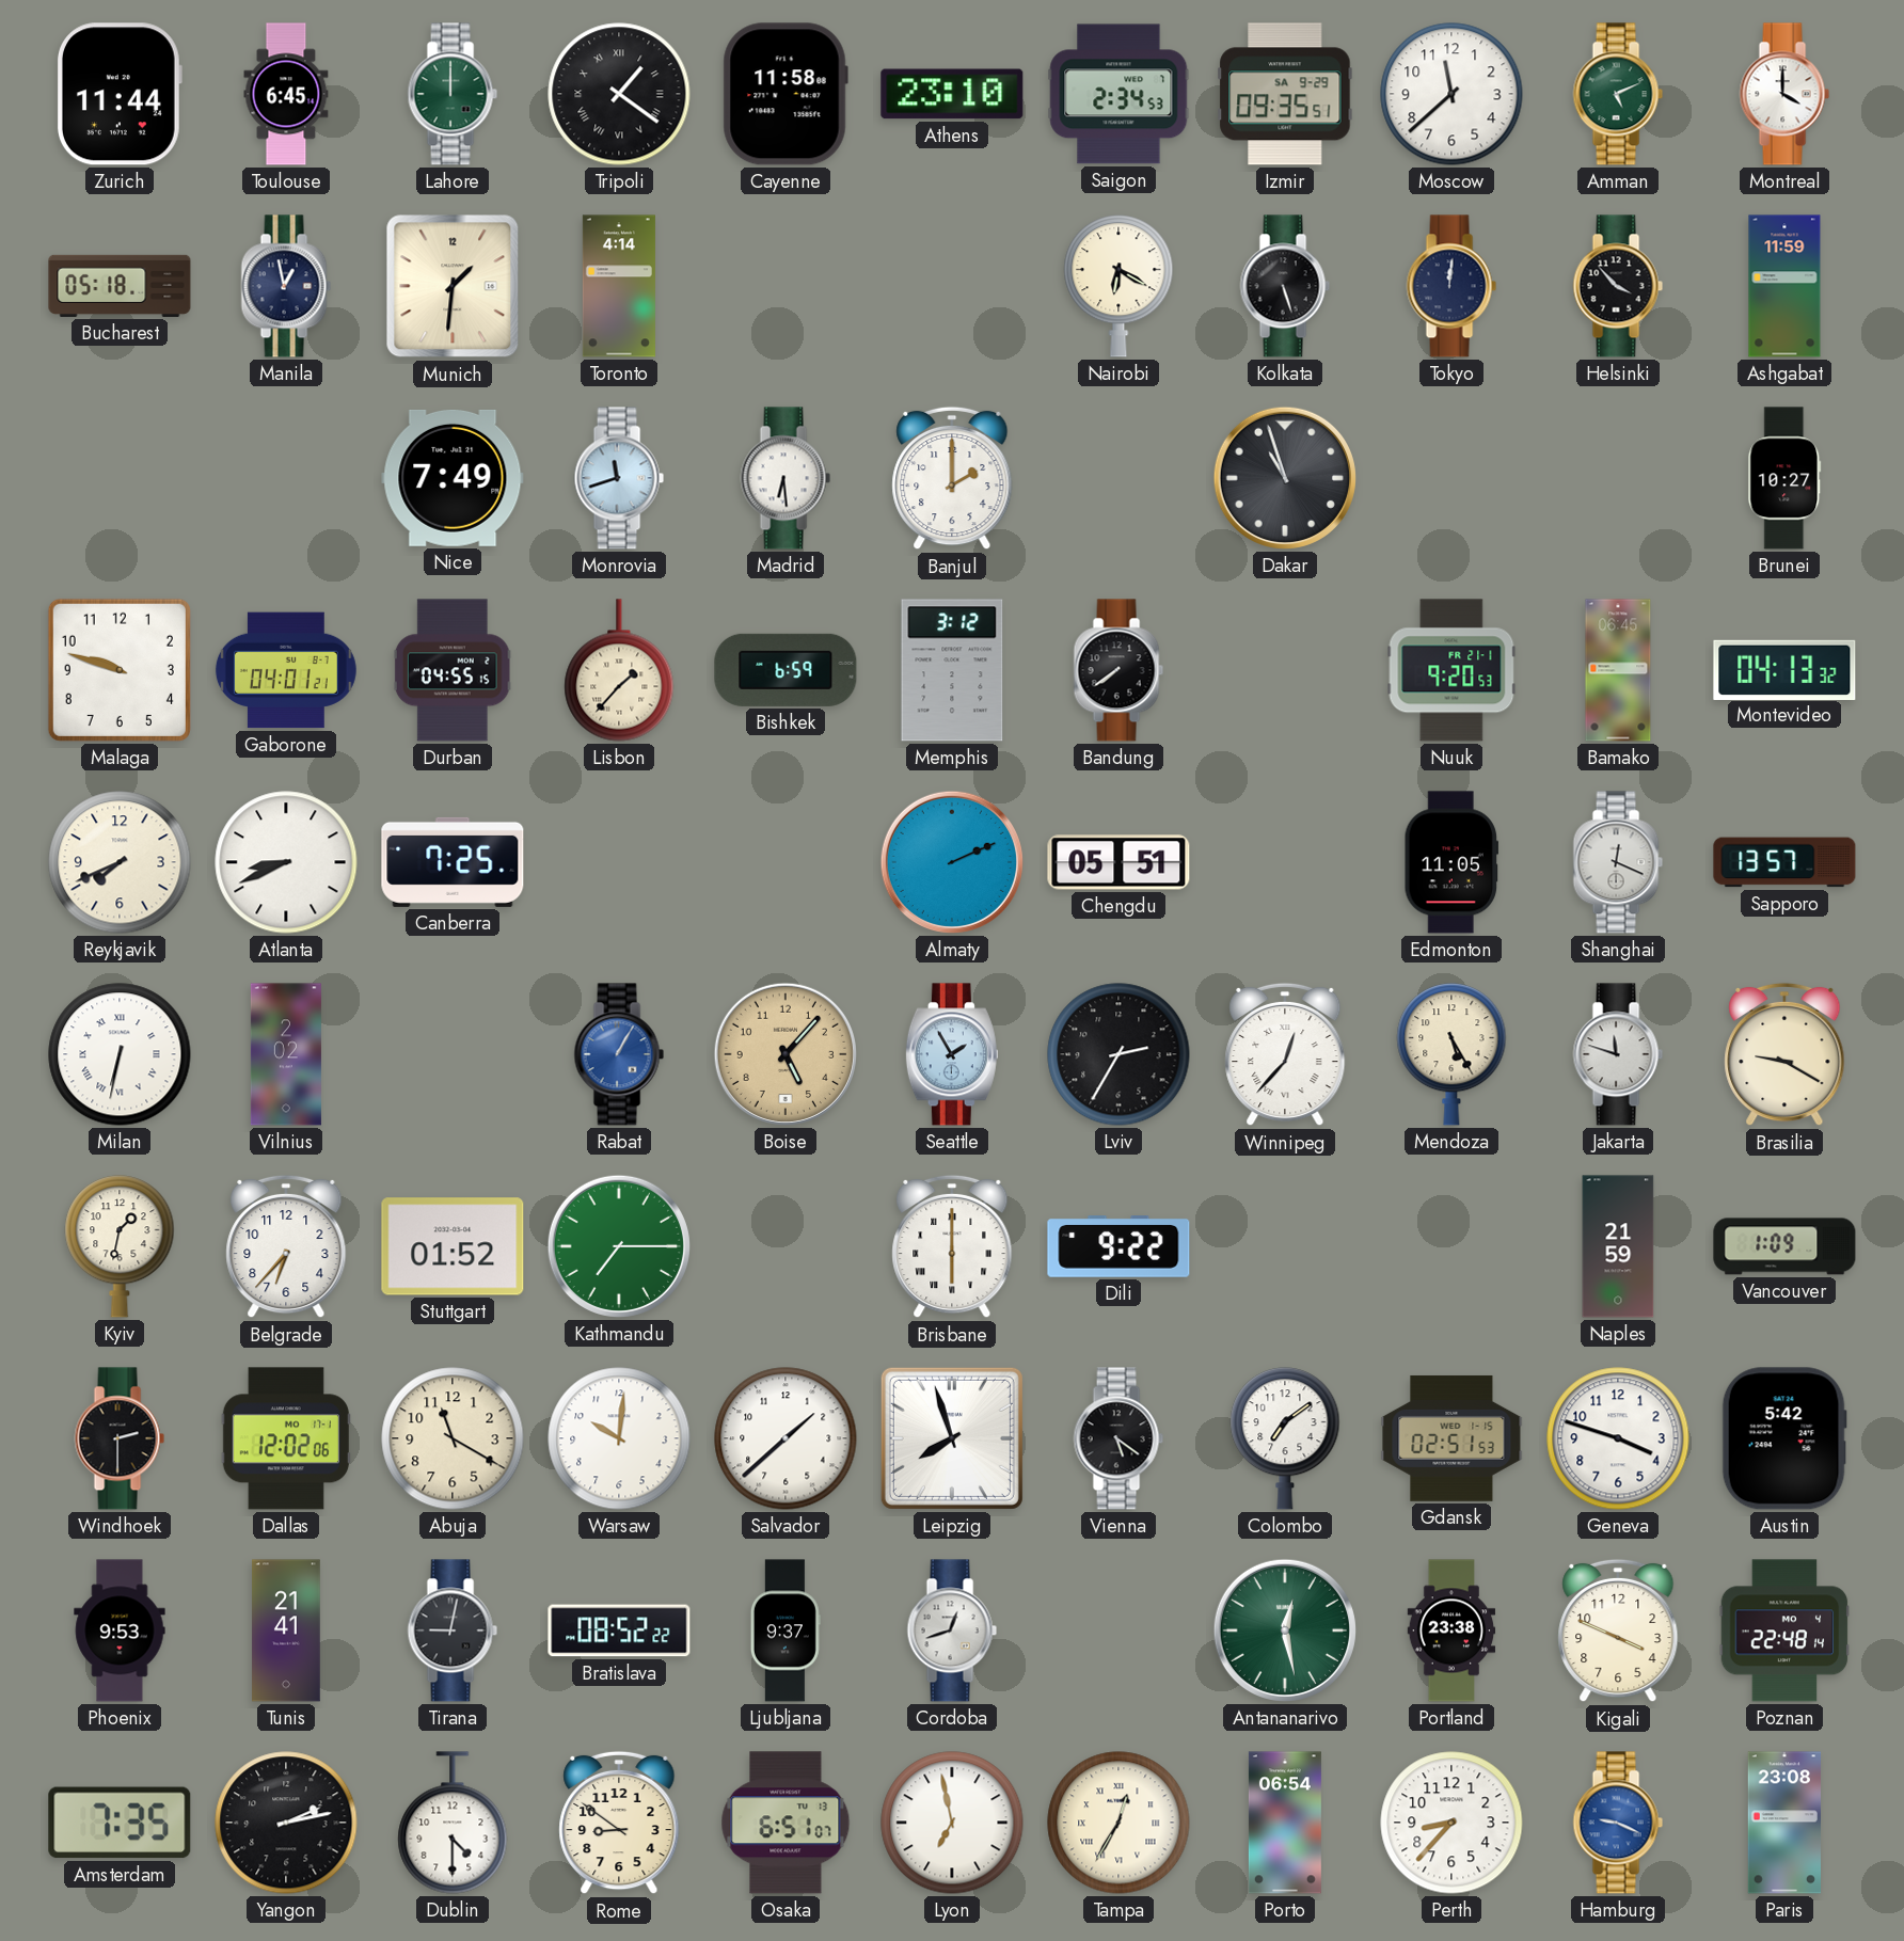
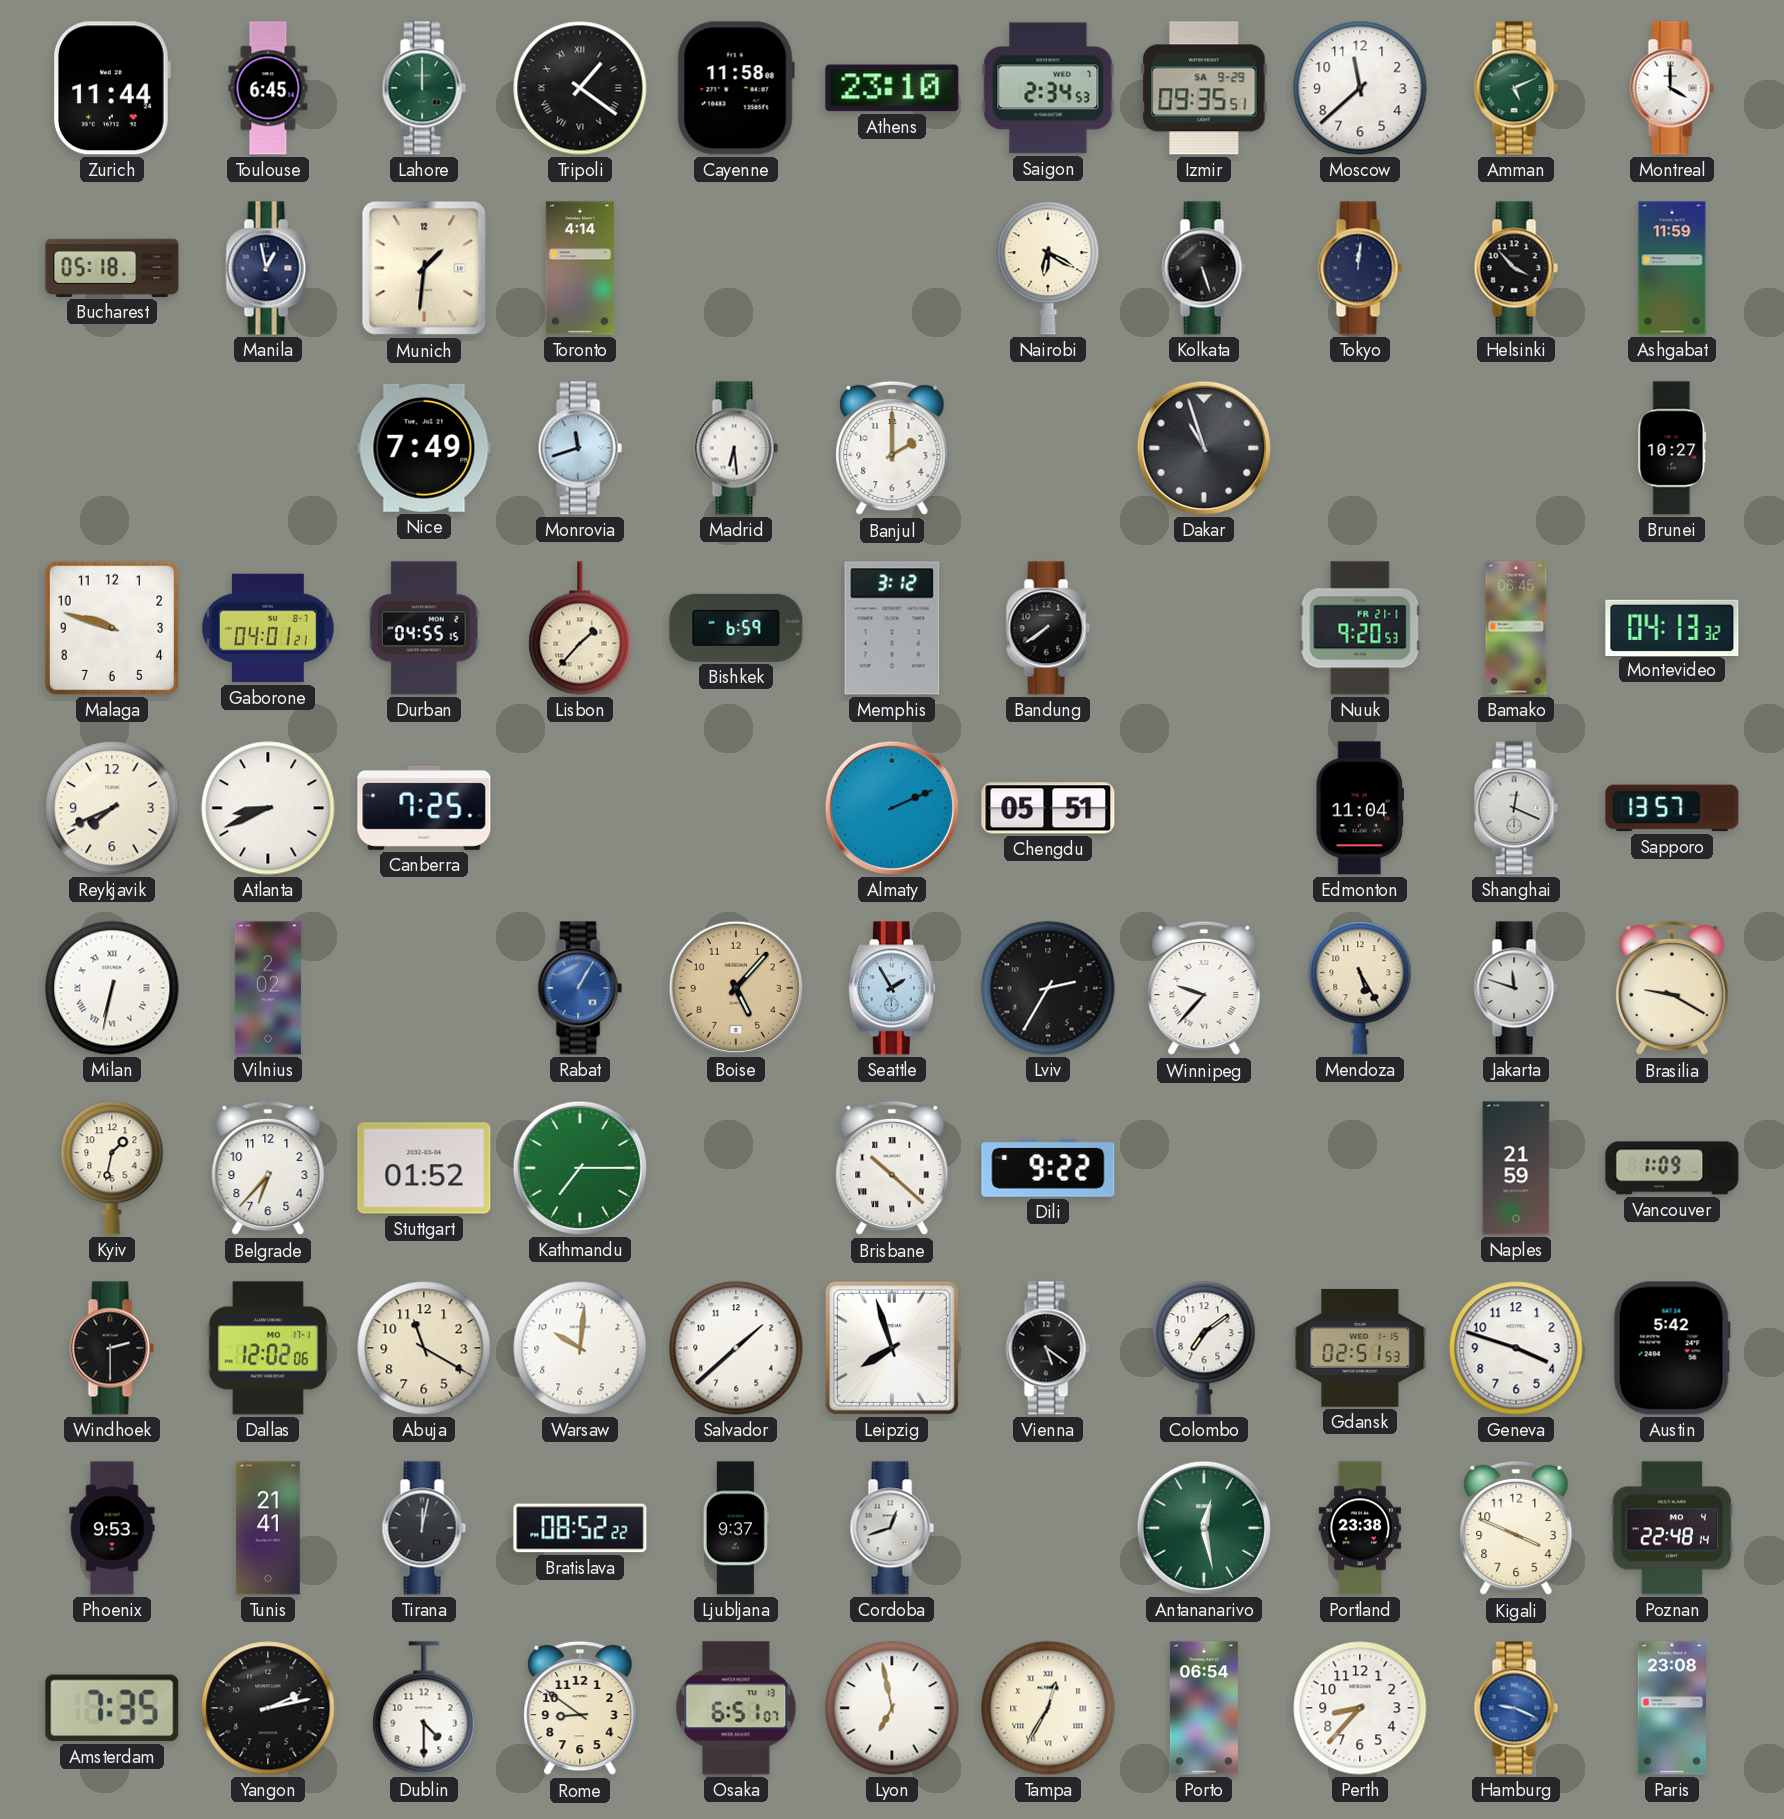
Edmonton: 11:05 -> 11:04 (1359, 808)
Winnipeg: 12:37 -> 9:37 (1204, 988)
Brisbane: 6:00 -> 10:22 (892, 1168)
Tirana: 9:02 -> 12:02 (424, 1528)
